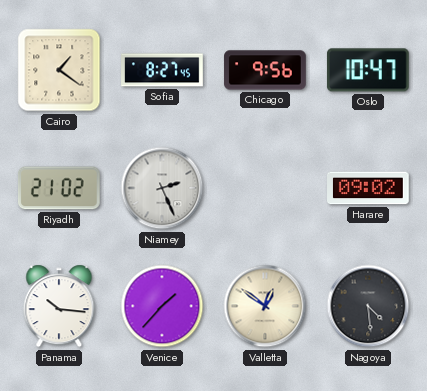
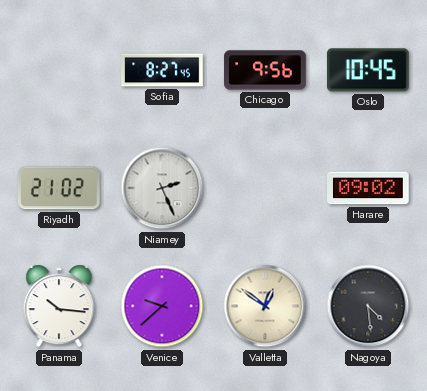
Cairo: 1:21 -> none (59, 70)
Oslo: 10:47 -> 10:45 (368, 70)
Venice: 1:37 -> 9:38 (162, 306)
